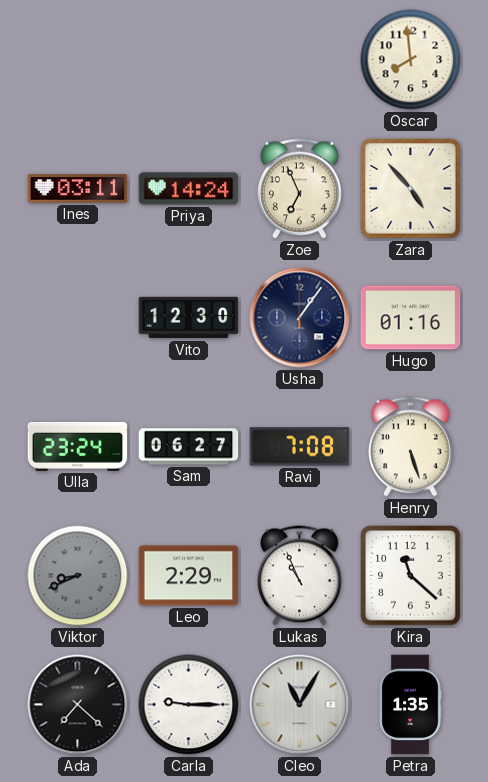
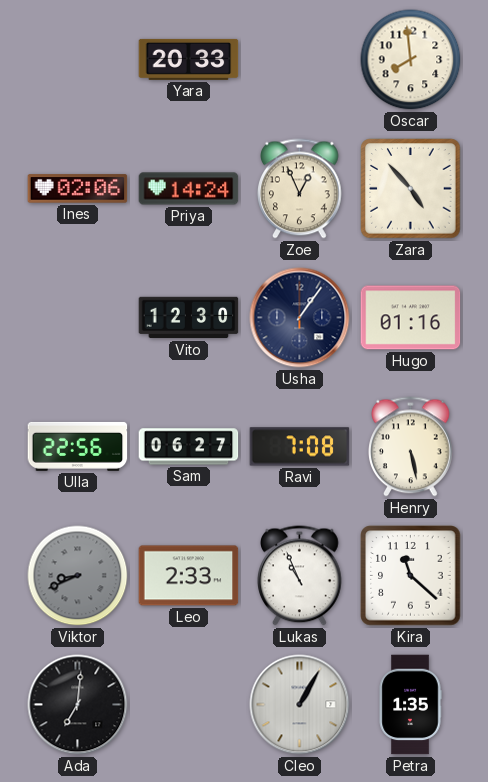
Yara: none -> 20:33 (189, 59)
Ines: 03:11 -> 02:06 (78, 189)
Zoe: 6:56 -> 12:56 (300, 189)
Ulla: 23:24 -> 22:56 (78, 446)
Henry: 5:27 -> 5:28 (411, 447)
Leo: 2:29 -> 2:33 (189, 576)
Ada: 7:22 -> 7:01 (78, 705)
Carla: 9:15 -> none (189, 705)
Cleo: 11:05 -> 1:05 (300, 705)
